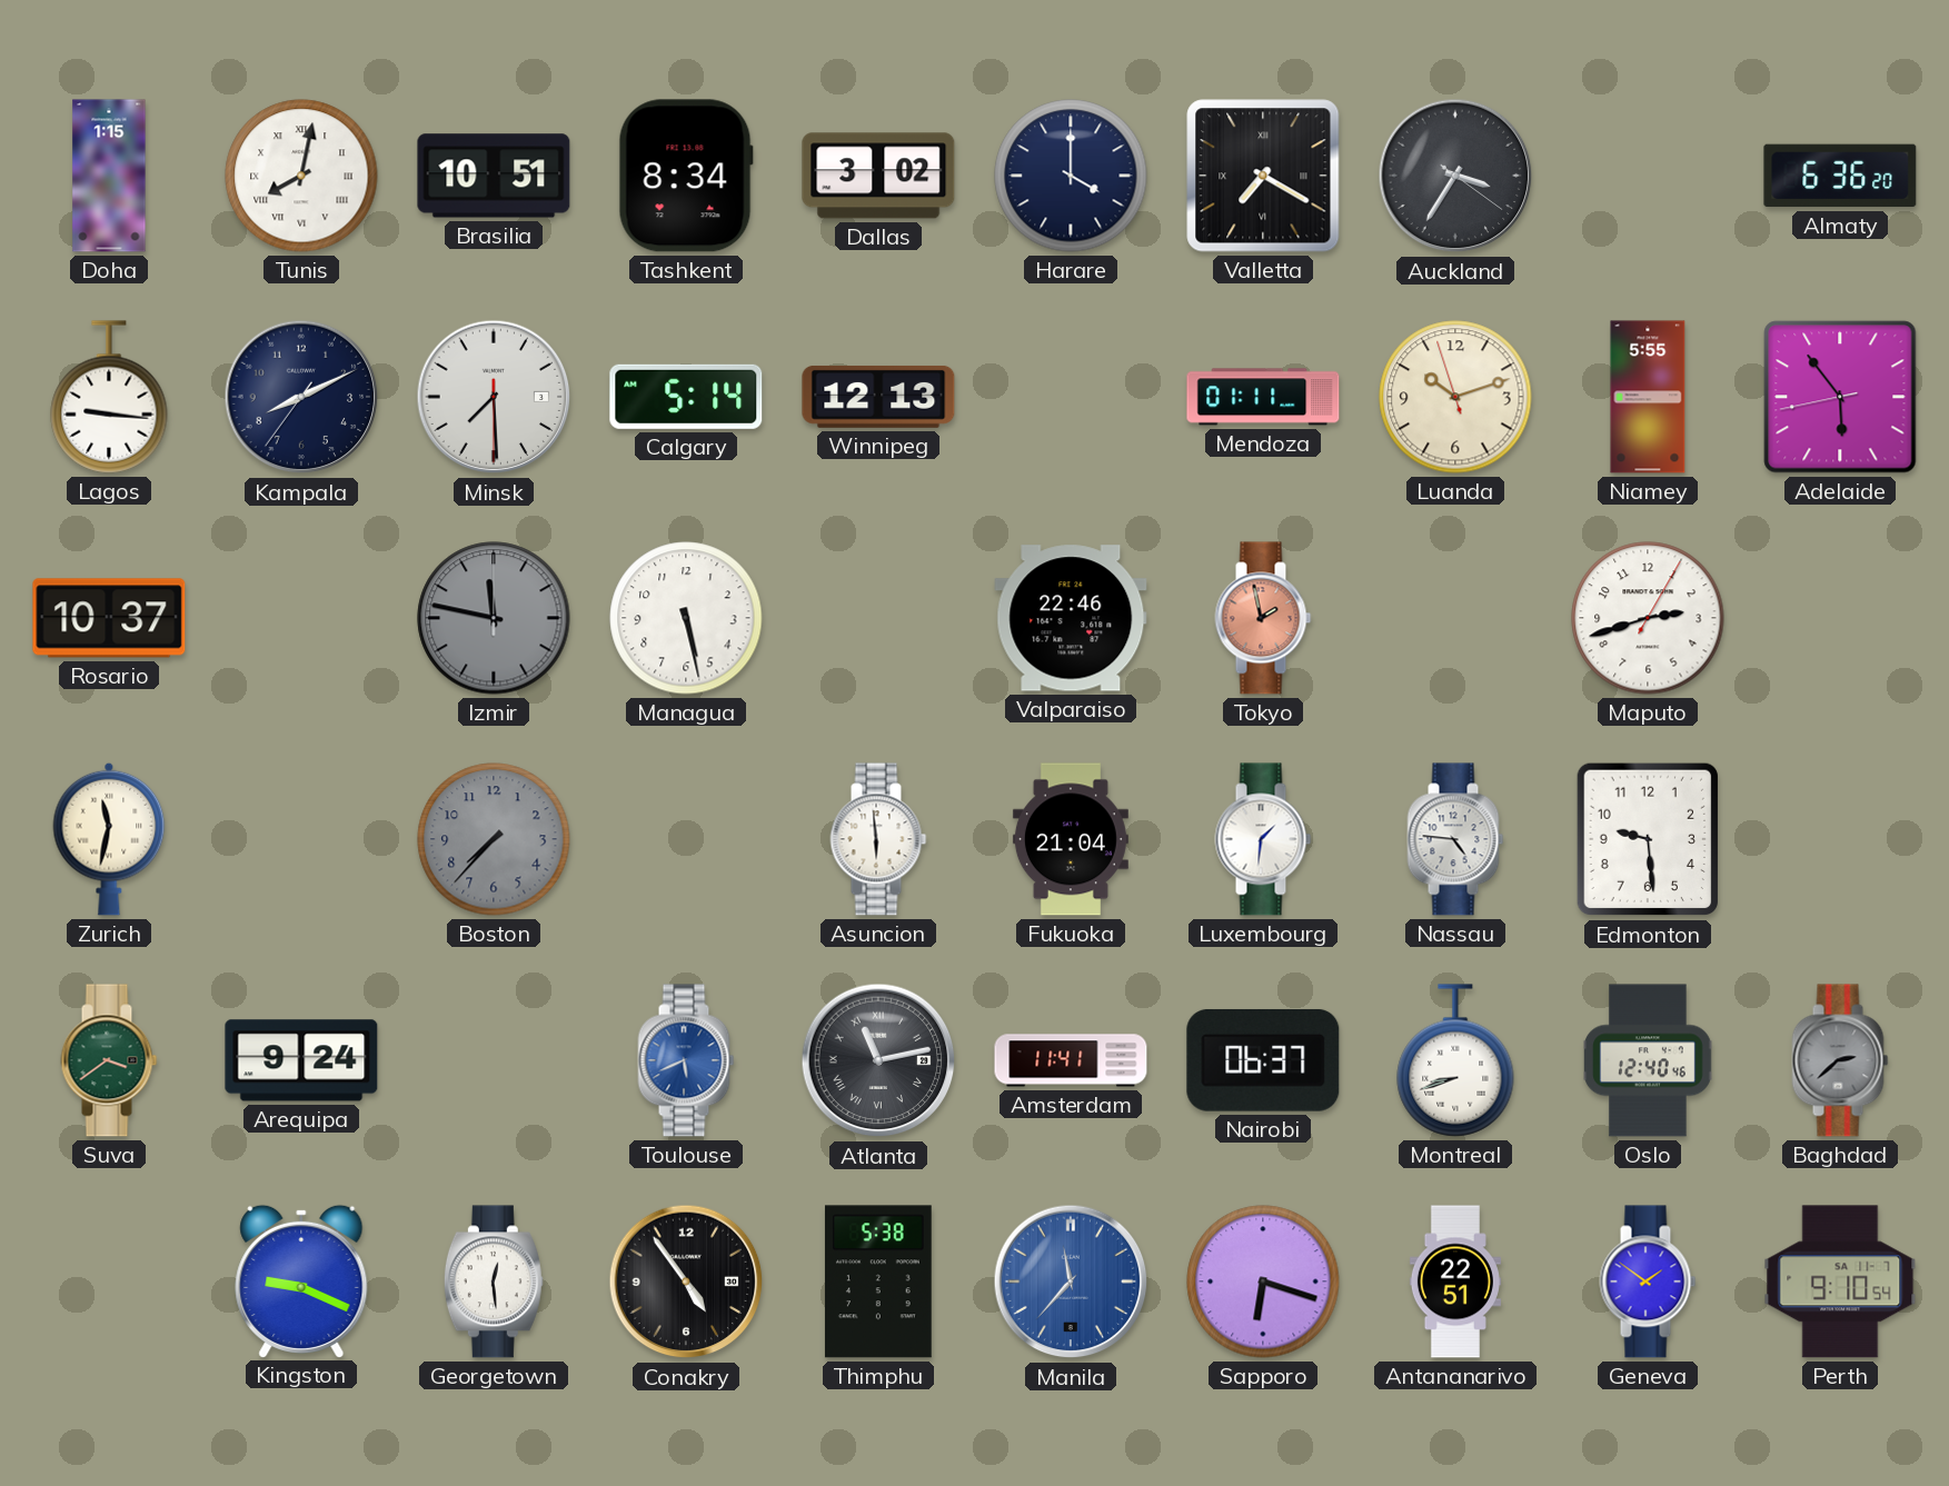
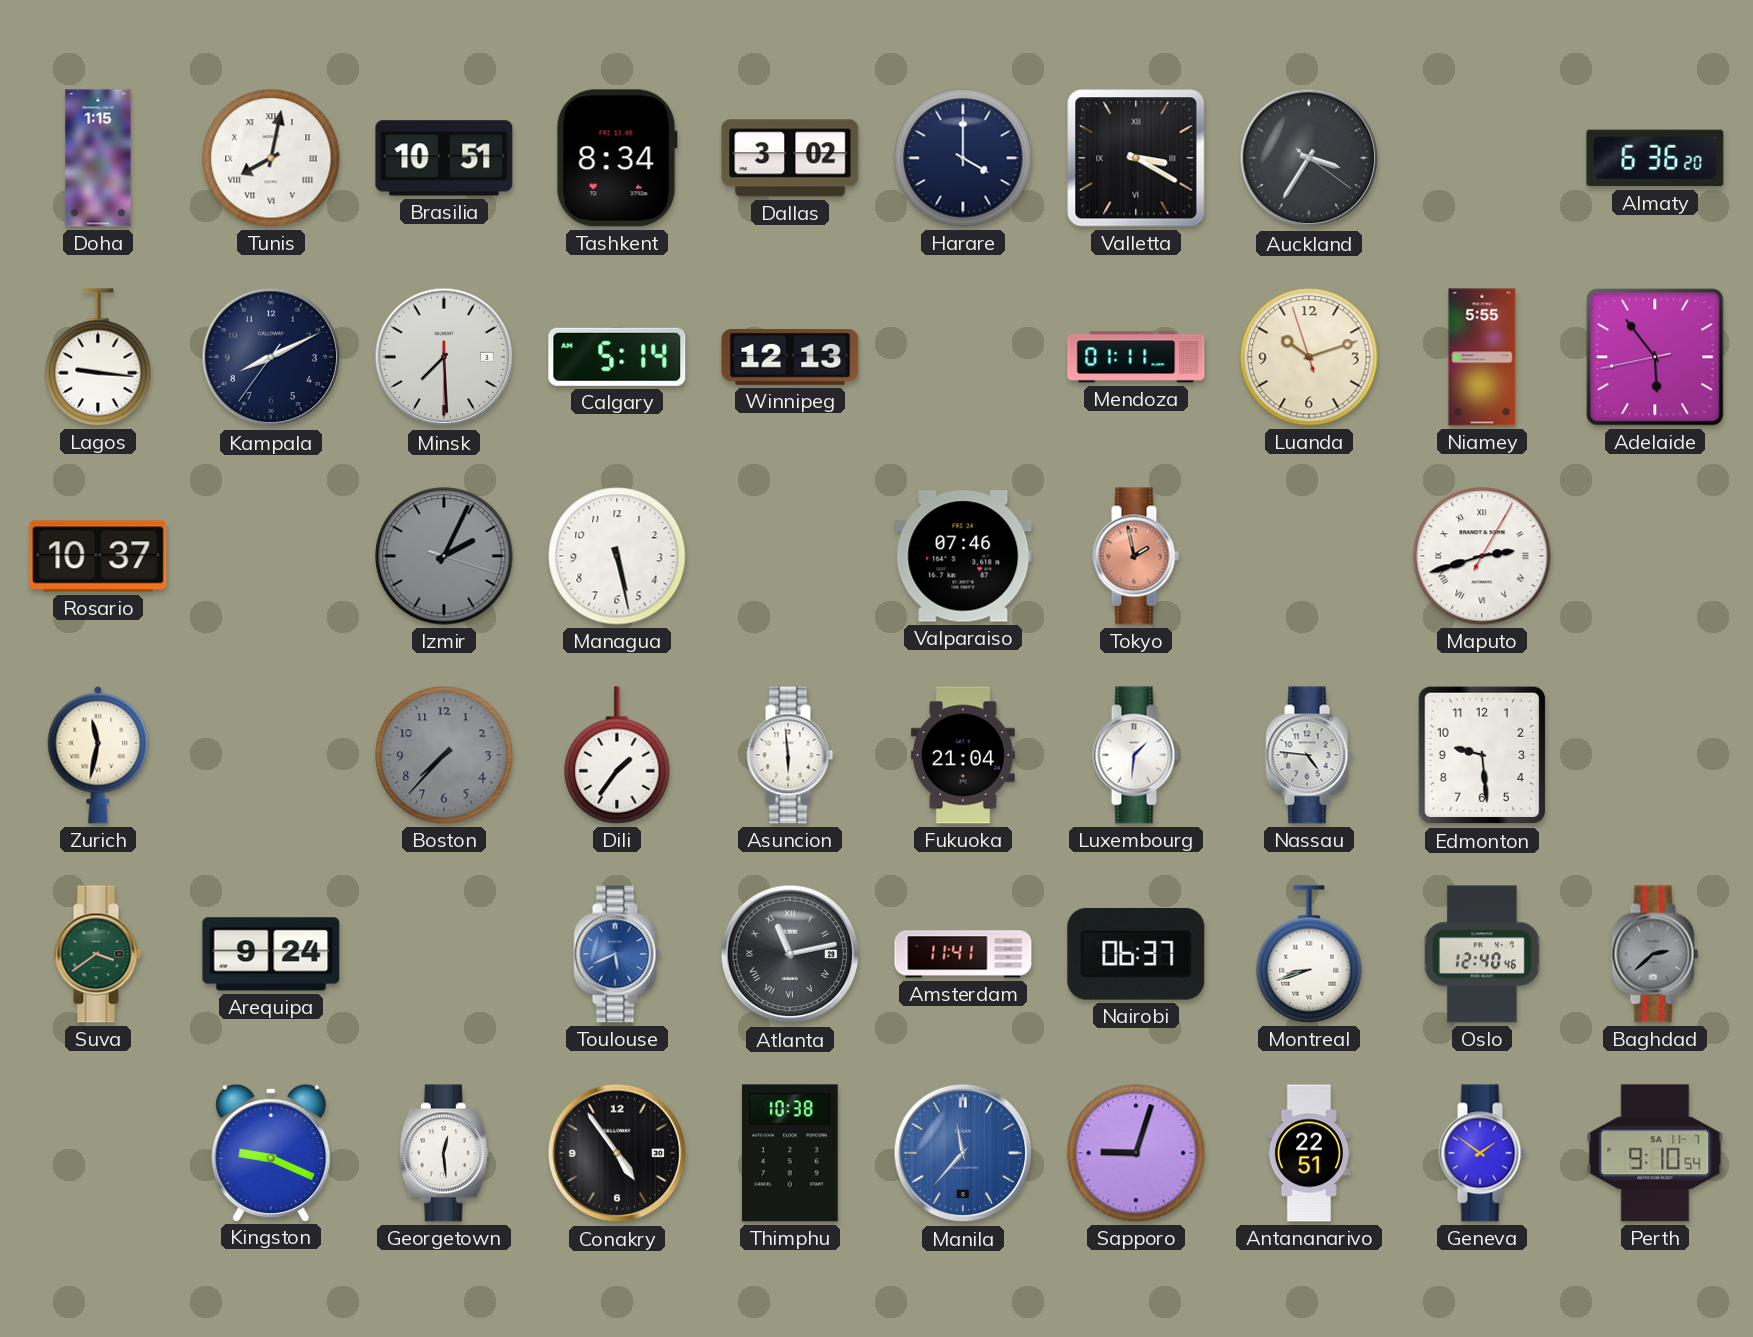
Valletta: 7:20 -> 3:20 (1136, 158)
Izmir: 11:47 -> 2:04 (444, 556)
Valparaiso: 22:46 -> 07:46 (963, 556)
Maputo numerals: Arabic -> Roman (1482, 556)
Dili: none -> 1:36 (617, 755)
Thimphu: 5:38 -> 10:38 (790, 1153)
Sapporo: 6:18 -> 9:03 (1136, 1153)
